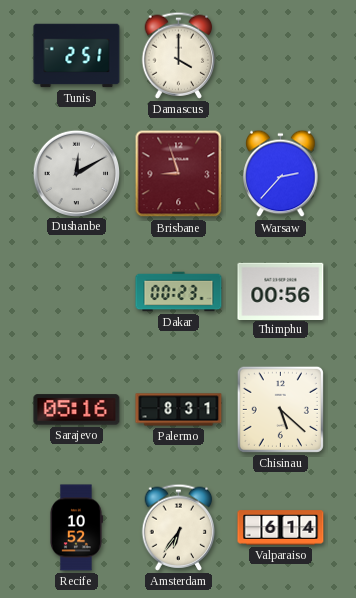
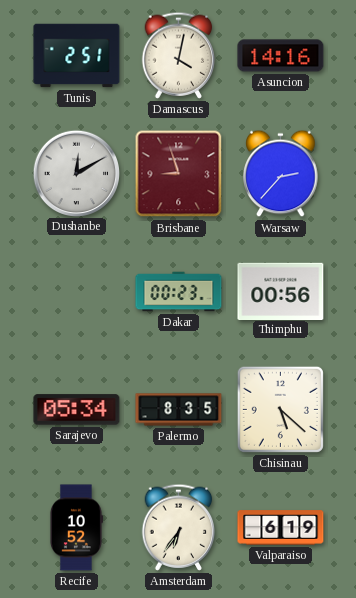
Damascus: 4:00 -> 4:02 (179, 55)
Asuncion: none -> 14:16 (281, 56)
Sarajevo: 05:16 -> 05:34 (77, 410)
Palermo: 8:31 -> 8:35 (179, 410)
Valparaiso: 6:14 -> 6:19 (281, 528)
